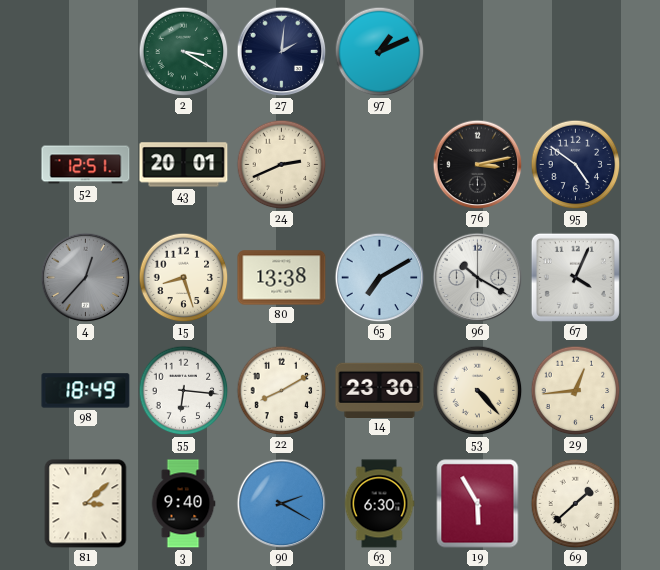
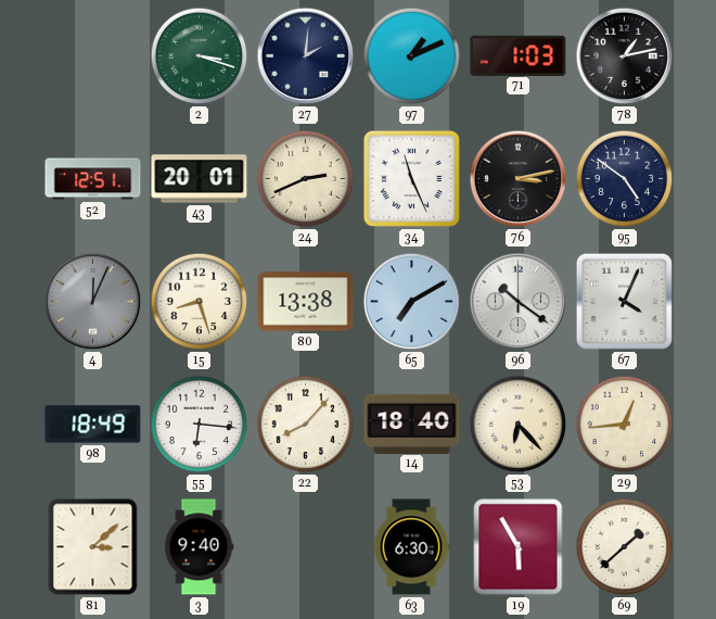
2: 3:20 -> 3:18 (200, 56)
71: none -> 1:03 (519, 55)
78: none -> 1:13 (625, 56)
34: none -> 11:26 (411, 178)
4: 12:37 -> 12:04 (93, 302)
96: 10:20 -> 10:21 (519, 302)
22: 8:10 -> 8:07 (306, 425)
14: 23:30 -> 18:40 (412, 424)
53: 4:23 -> 6:23 (519, 425)
90: 2:20 -> none (282, 504)
